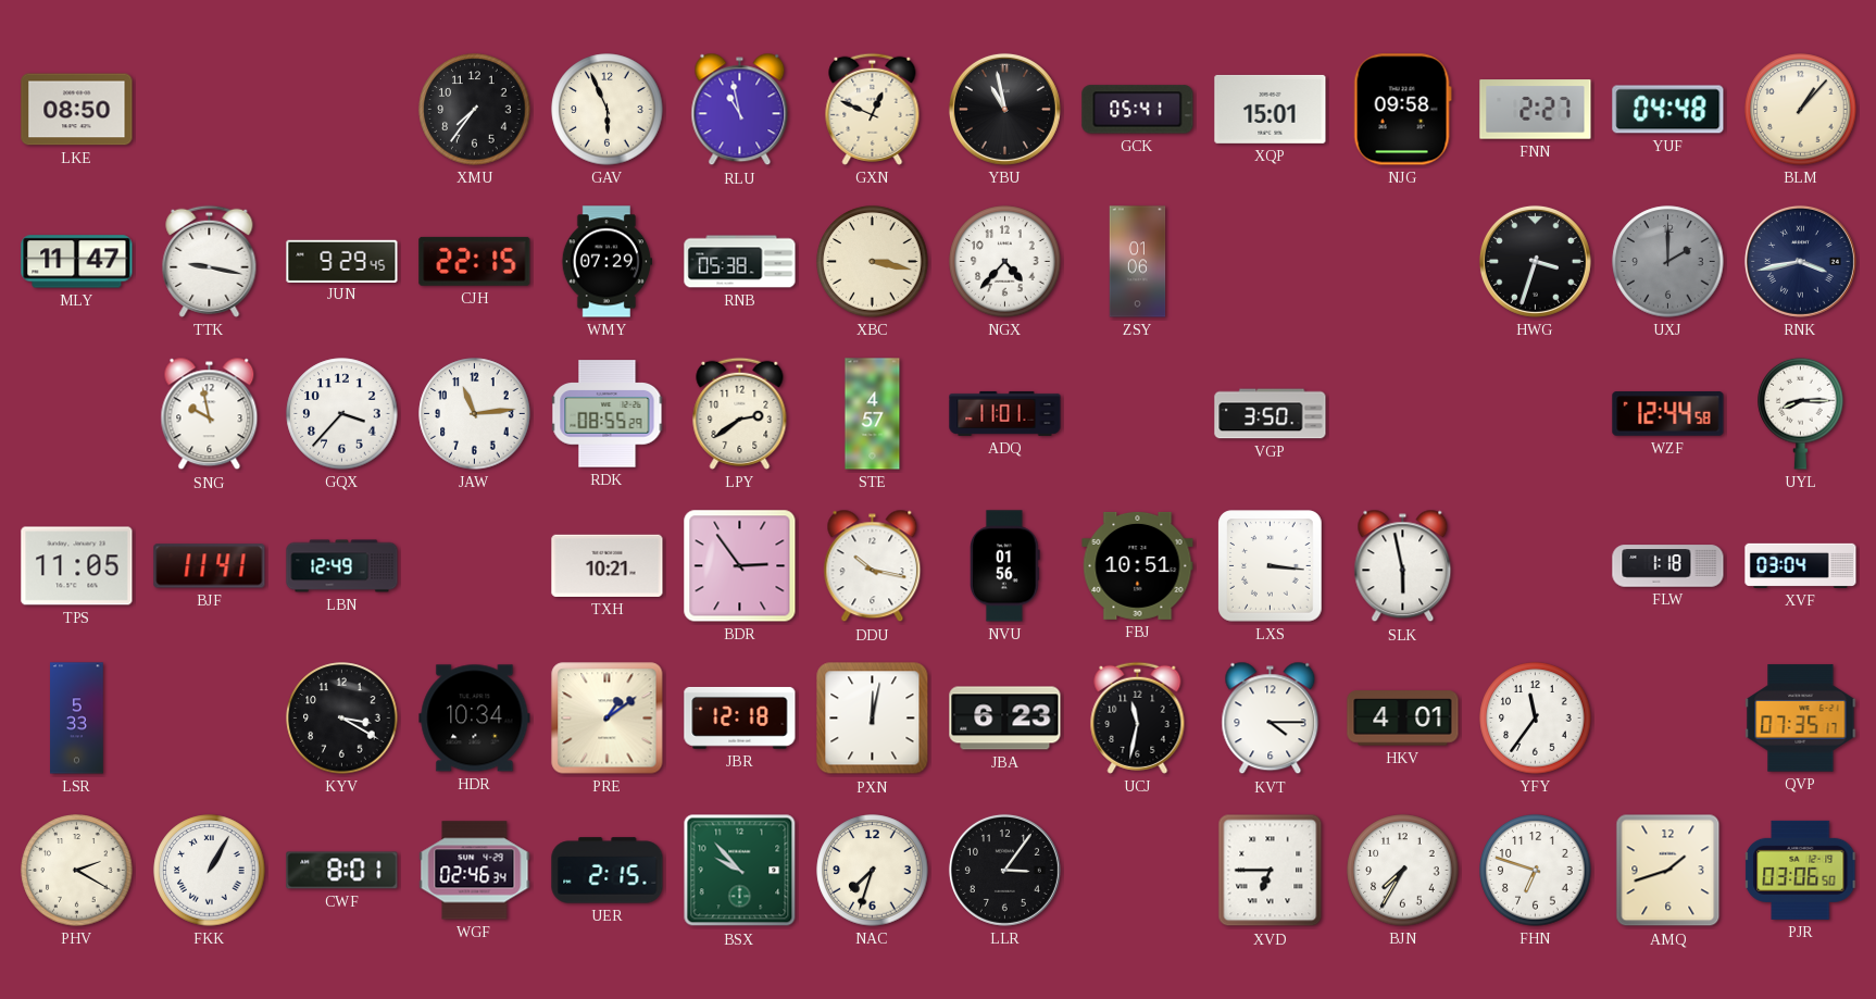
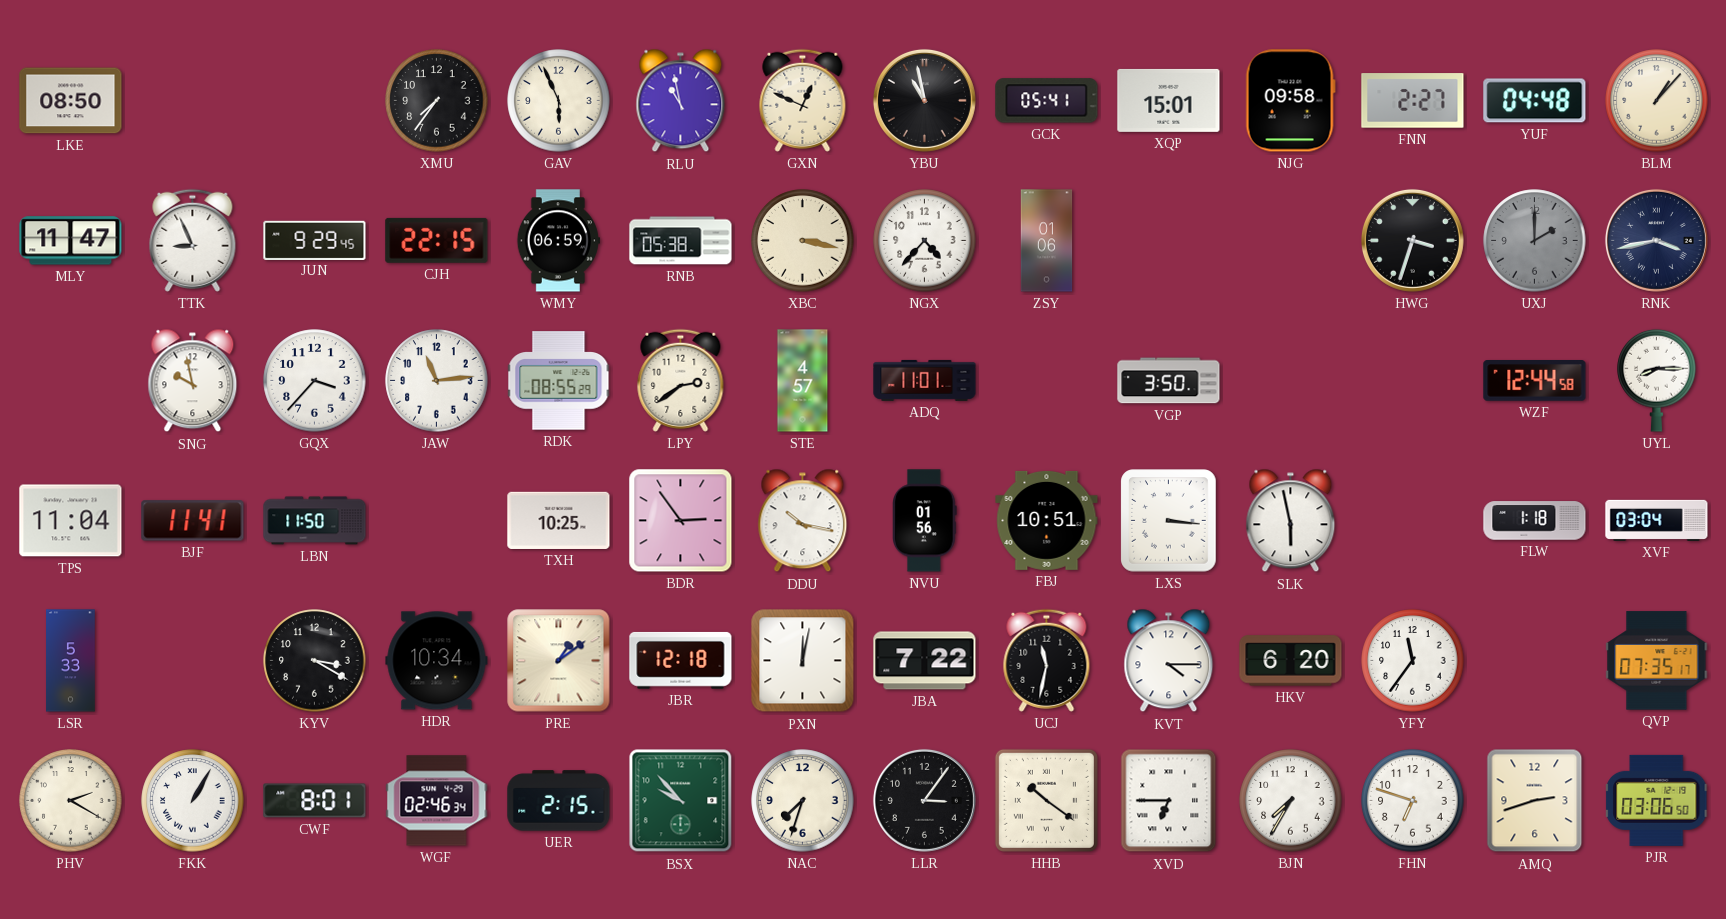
TTK: 9:17 -> 8:56 (193, 240)
WMY: 07:29 -> 06:59 (558, 241)
TPS: 11:05 -> 11:04 (71, 521)
LBN: 12:49 -> 11:50 (315, 521)
TXH: 10:21 -> 10:25 (559, 520)
JBA: 6:23 -> 7:22 (925, 661)
HKV: 4:01 -> 6:20 (1291, 661)
HHB: none -> 10:21 (1046, 800)
AMQ: 1:42 -> 2:42 (1535, 801)
